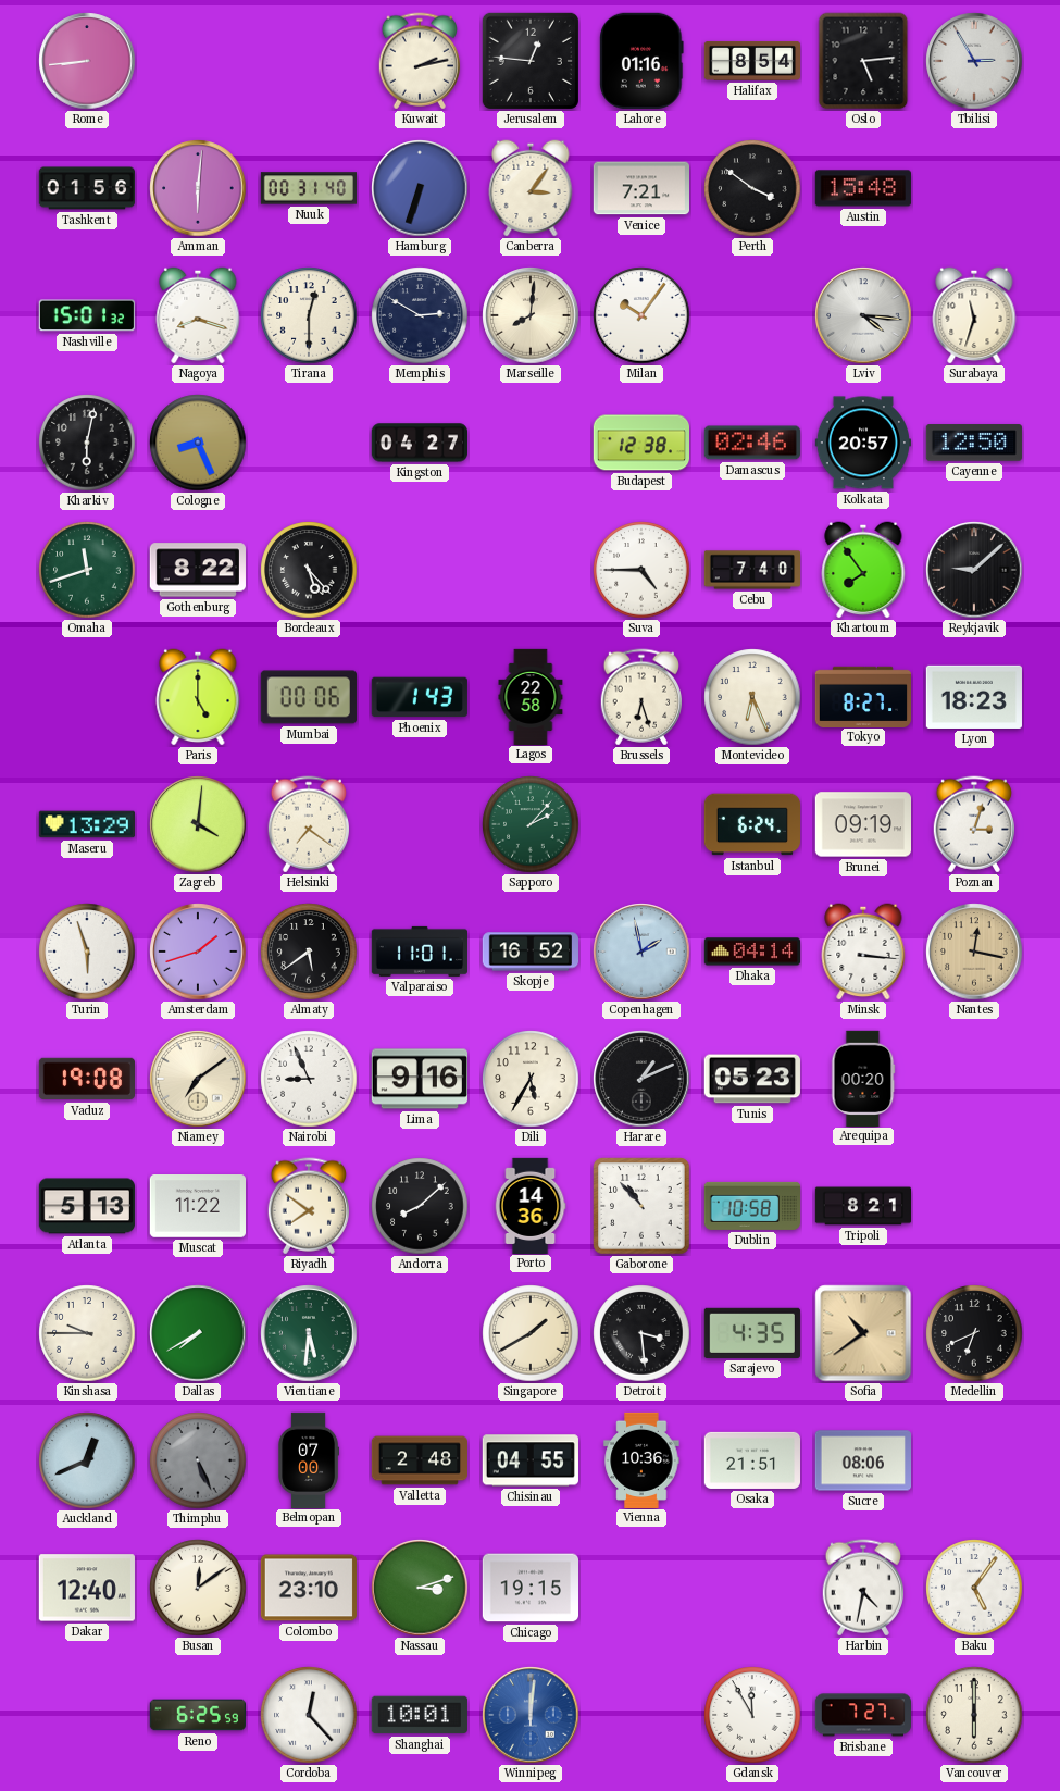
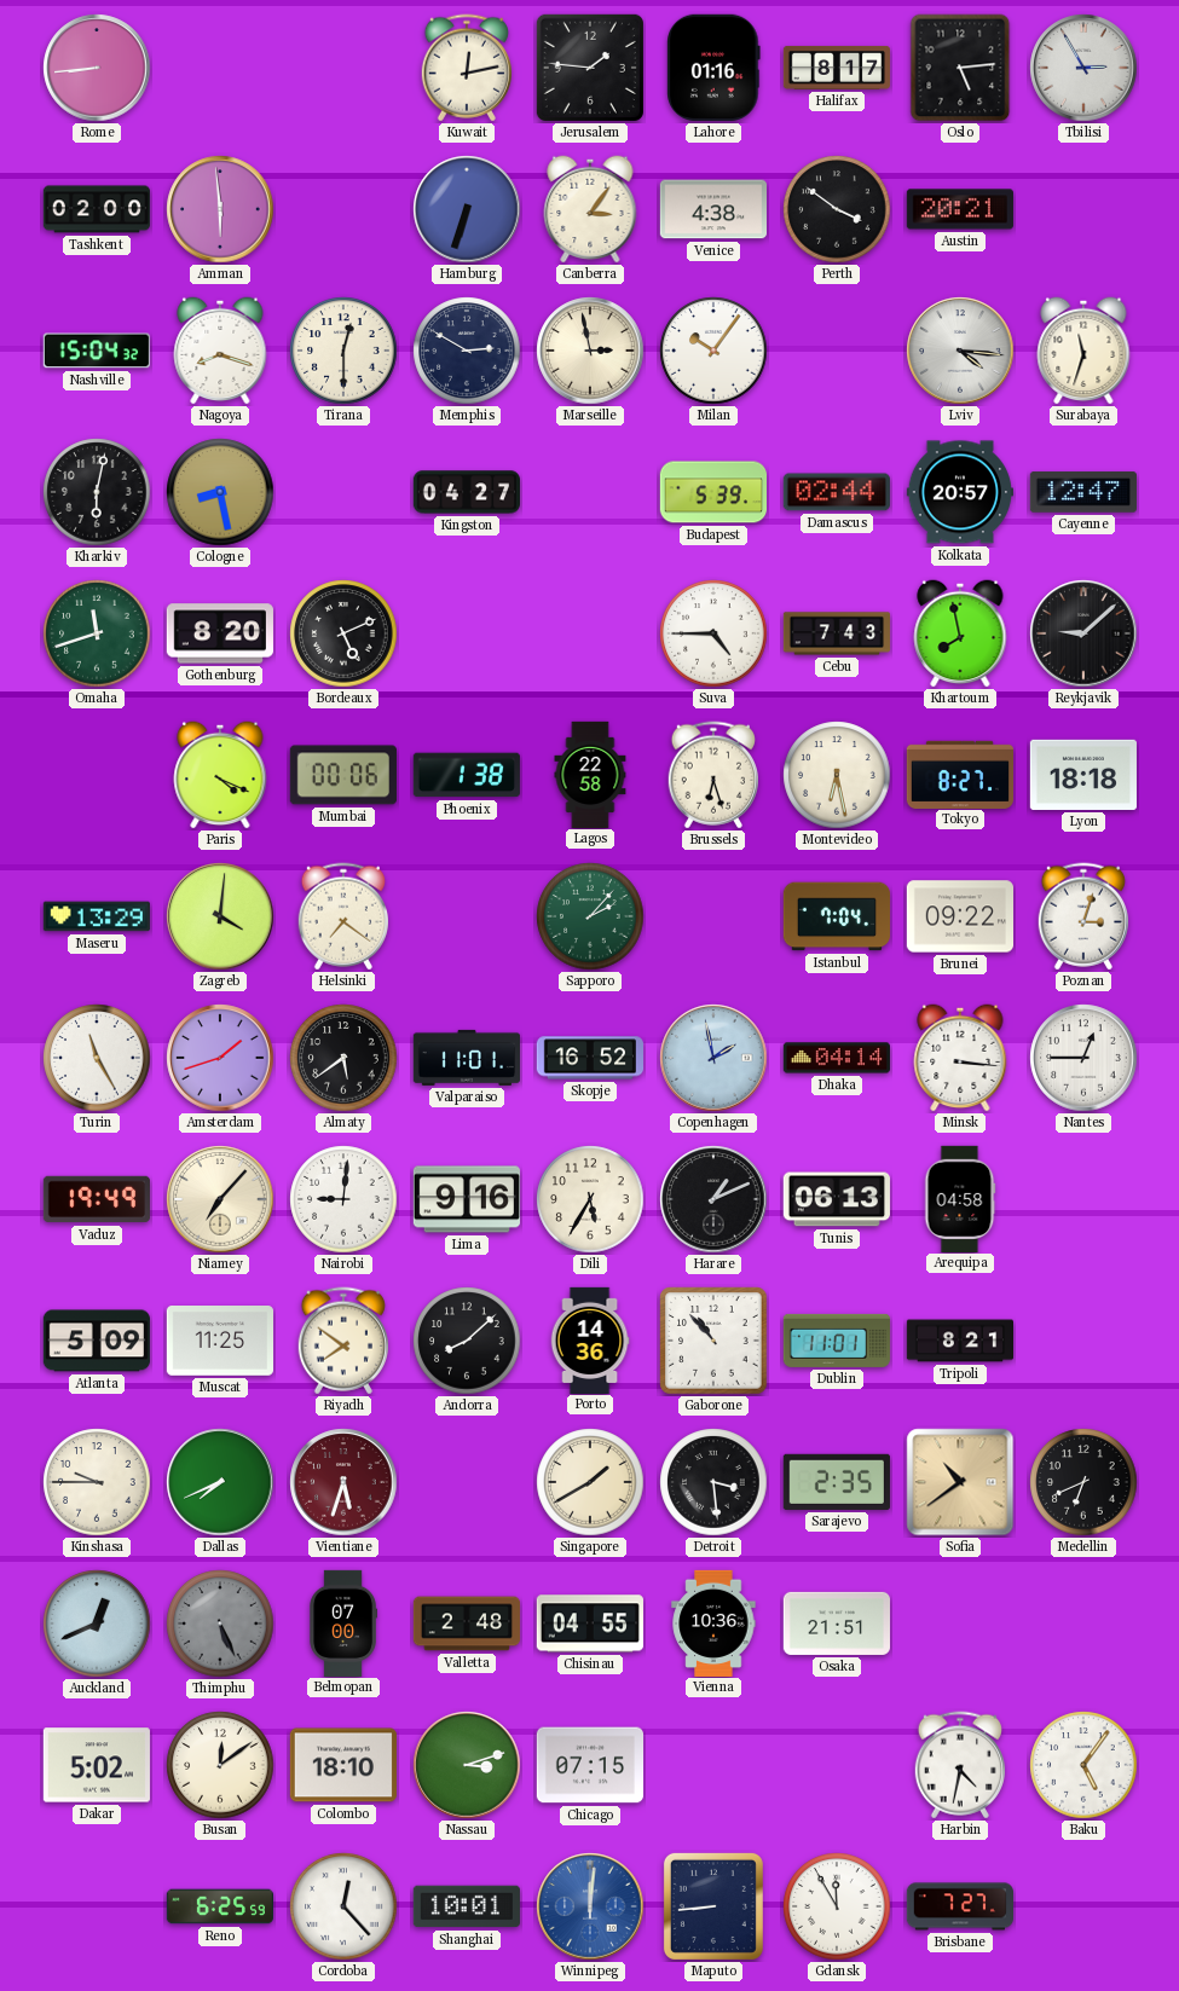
Kuwait: 2:13 -> 12:13 (466, 68)
Jerusalem: 12:46 -> 1:46 (590, 68)
Halifax: 8:54 -> 8:17 (837, 68)
Tashkent: 01:56 -> 02:00 (96, 209)
Amman: 6:01 -> 5:59 (220, 209)
Nuuk: 00:31 -> none (308, 188)
Venice: 7:21 -> 4:38 (712, 209)
Austin: 15:48 -> 20:21 (959, 209)
Nashville: 15:01 -> 15:04 (97, 351)
Marseille: 8:01 -> 2:58 (590, 351)
Cologne: 8:26 -> 8:28 (220, 492)
Budapest: 12:38 -> 5:39 (712, 492)
Damascus: 02:46 -> 02:44 (837, 492)
Cayenne: 12:50 -> 12:47 (1082, 492)
Gothenburg: 8:22 -> 8:20 (220, 633)
Bordeaux: 5:23 -> 5:11 (343, 633)
Cebu: 7:40 -> 7:43 (836, 633)
Khartoum: 7:54 -> 7:58 (960, 633)
Paris: 5:00 -> 4:19 (220, 775)
Phoenix: 1:43 -> 1:38 (467, 775)
Montevideo: 6:26 -> 6:28 (837, 775)
Lyon: 18:23 -> 18:18 (1083, 775)
Istanbul: 6:24 -> 7:04 (836, 916)
Brunei: 09:19 -> 09:22 (959, 916)
Turin: 5:57 -> 11:25 (97, 1058)
Nantes: 12:17 -> 12:45 (1083, 1058)
Nantes dial: champagne -> white (1083, 1058)
Vaduz: 19:08 -> 19:49 (96, 1199)
Niamey: 7:09 -> 7:07 (220, 1199)
Nairobi: 8:56 -> 9:01 (343, 1199)
Tunis: 05:23 -> 06:13 (837, 1199)
Arequipa: 00:20 -> 04:58 (960, 1198)
Atlanta: 5:13 -> 5:09 (97, 1341)
Muscat: 11:22 -> 11:25 (219, 1341)
Dublin: 10:58 -> 11:01 (836, 1341)
Dallas: 7:40 -> 7:41 (220, 1482)
Vientiane: 5:31 -> 5:33 (343, 1482)
Vientiane dial: green -> burgundy (343, 1482)
Sarajevo: 4:35 -> 2:35 (837, 1482)
Sucre: 08:06 -> none (862, 1460)
Dakar: 12:40 -> 5:02 (97, 1765)
Colombo: 23:10 -> 18:10 (343, 1765)
Chicago: 19:15 -> 07:15 (589, 1765)
Maputo: none -> 8:44 (713, 1906)
Vancouver: 6:00 -> none (974, 1715)
